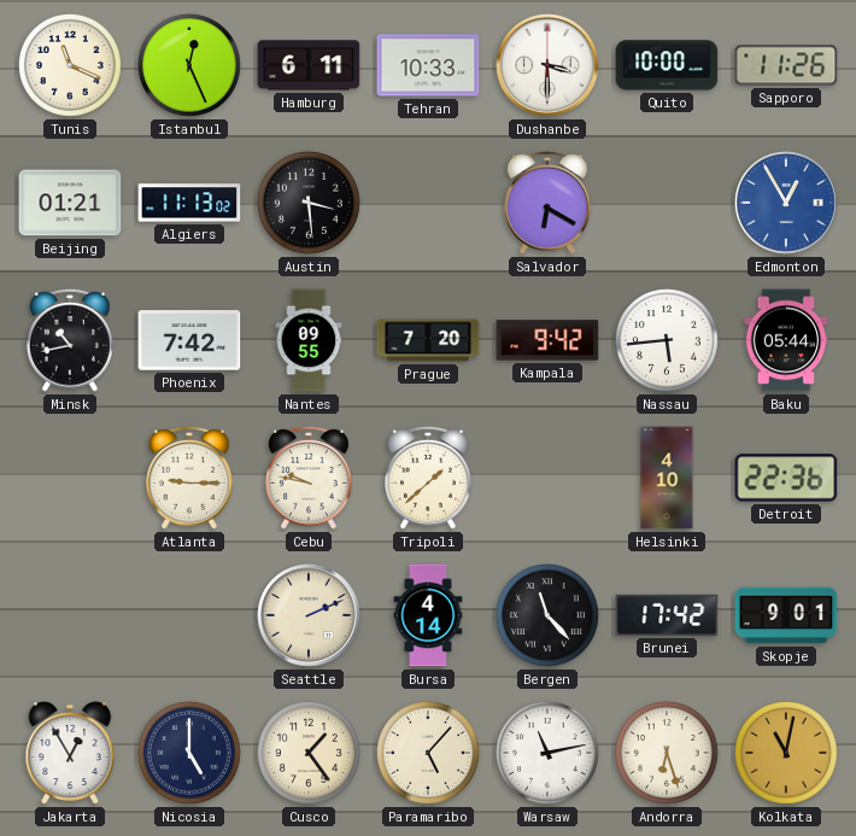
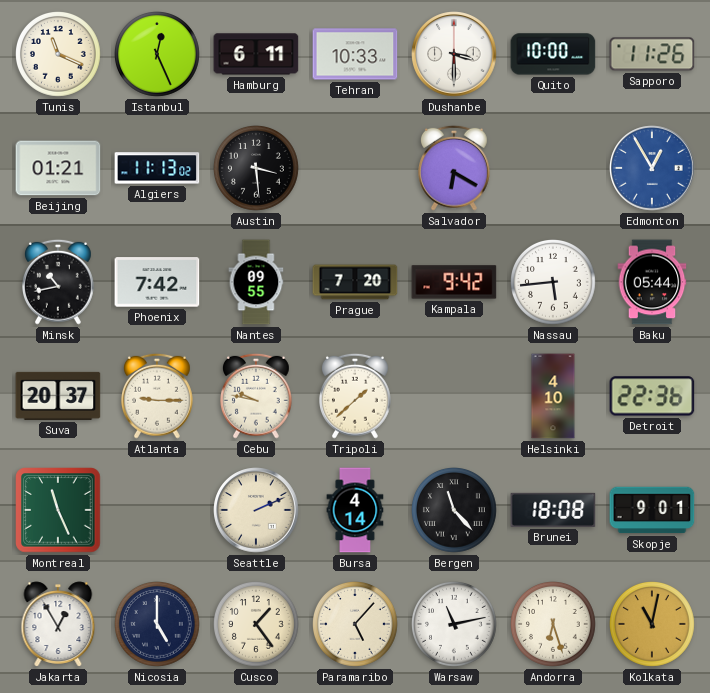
Suva: none -> 20:37 (58, 396)
Montreal: none -> 11:26 (58, 510)
Brunei: 17:42 -> 18:08 (553, 510)
